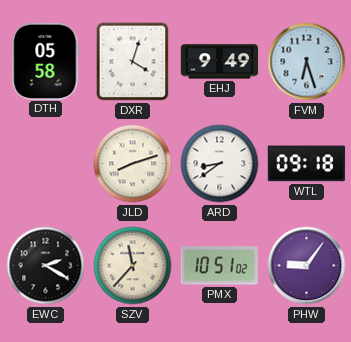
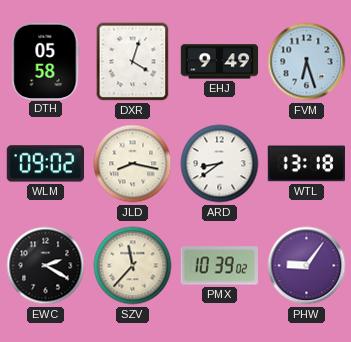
WLM: none -> 09:02 (46, 164)
JLD: 8:12 -> 8:17 (133, 164)
WTL: 09:18 -> 13:18 (307, 164)
PMX: 10:51 -> 10:39 (219, 266)
